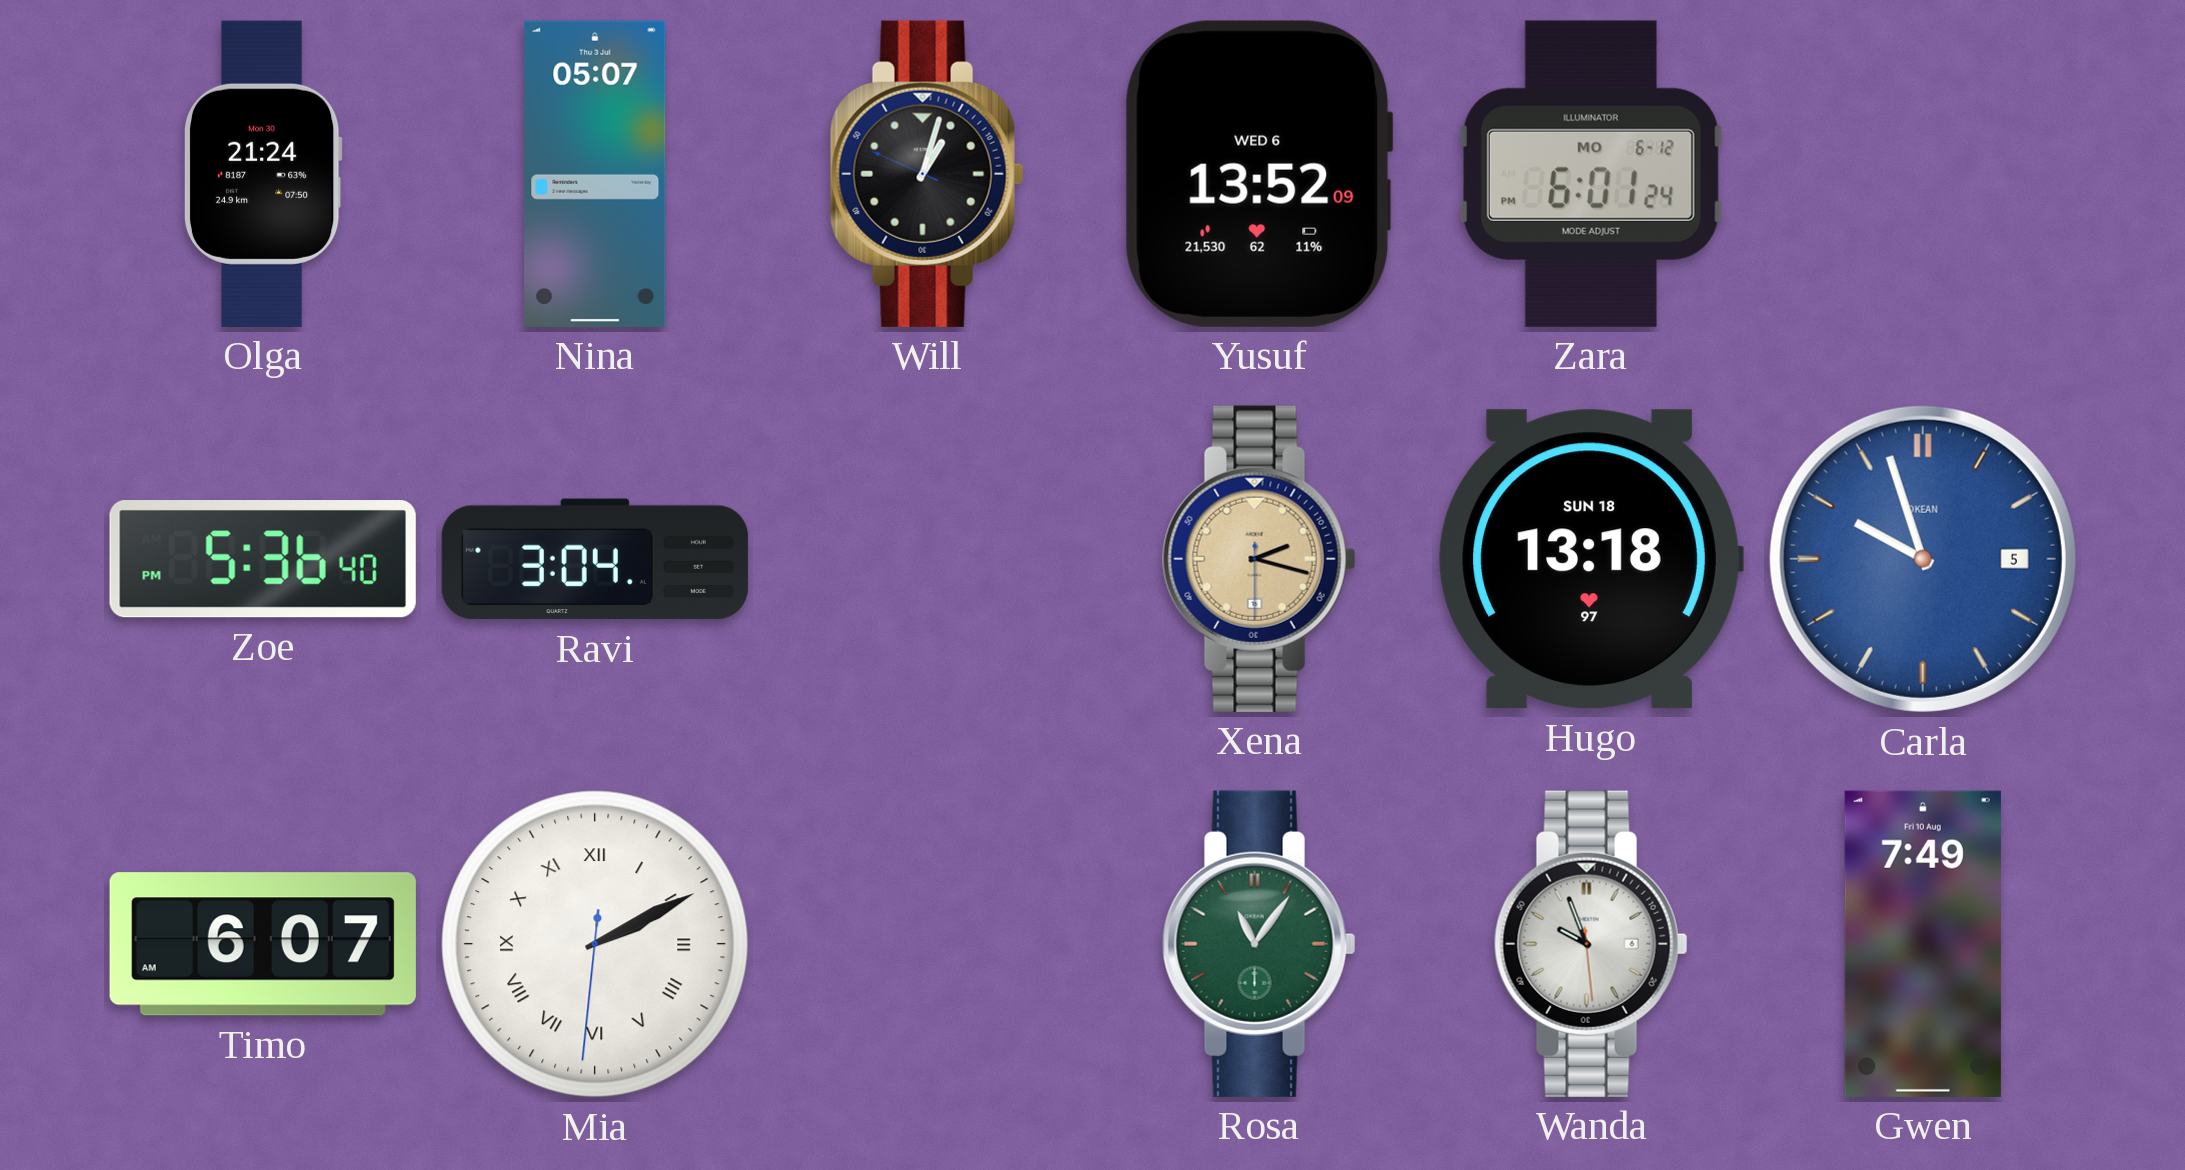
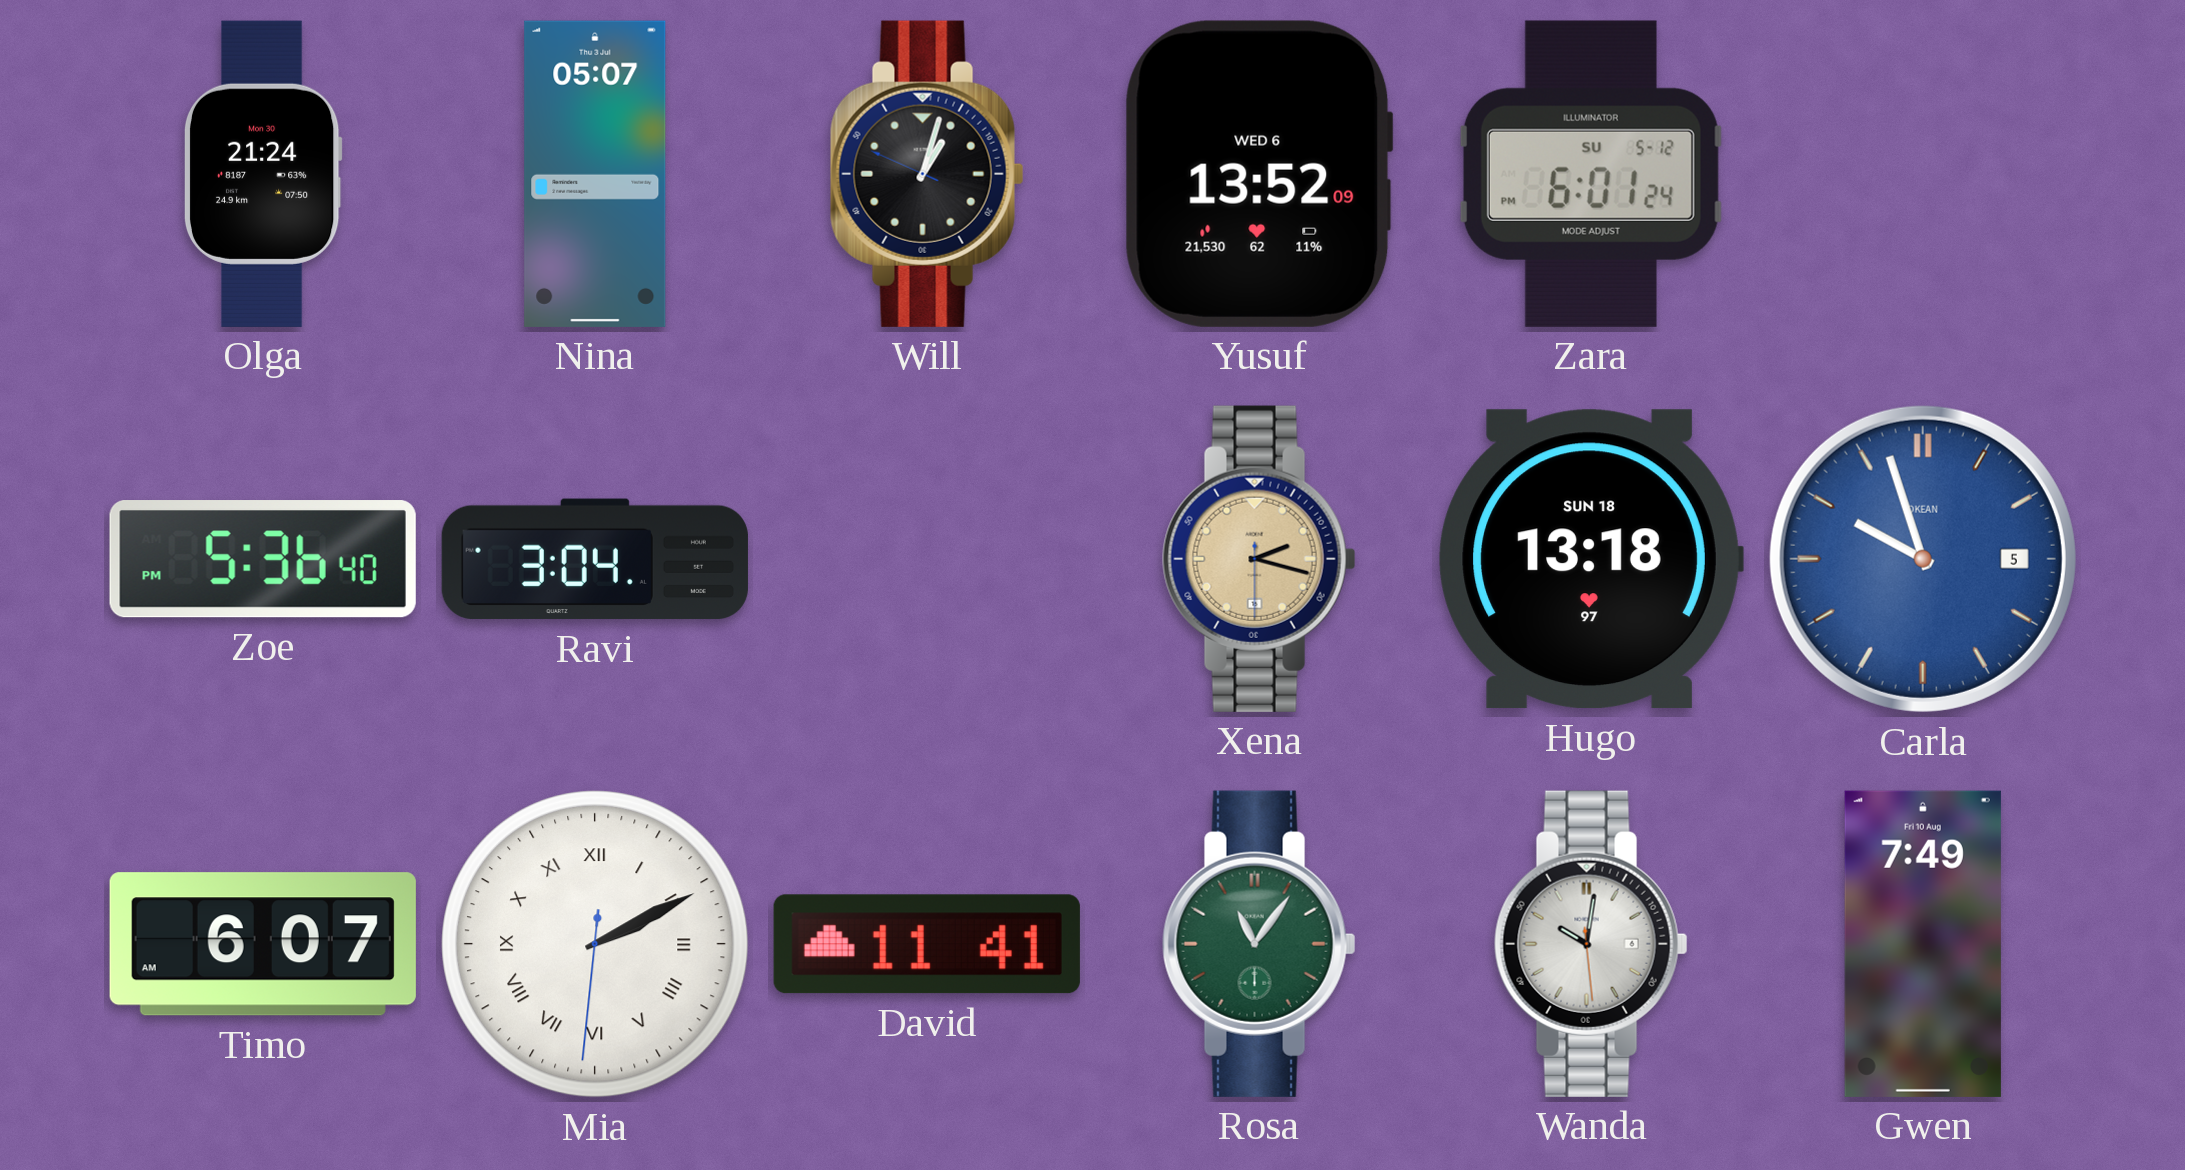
Zara date: MO 6-12 -> SU 5-12 (1591, 174)
David: none -> 11:41 (927, 944)
Wanda: 9:56 -> 10:01 (1591, 944)
